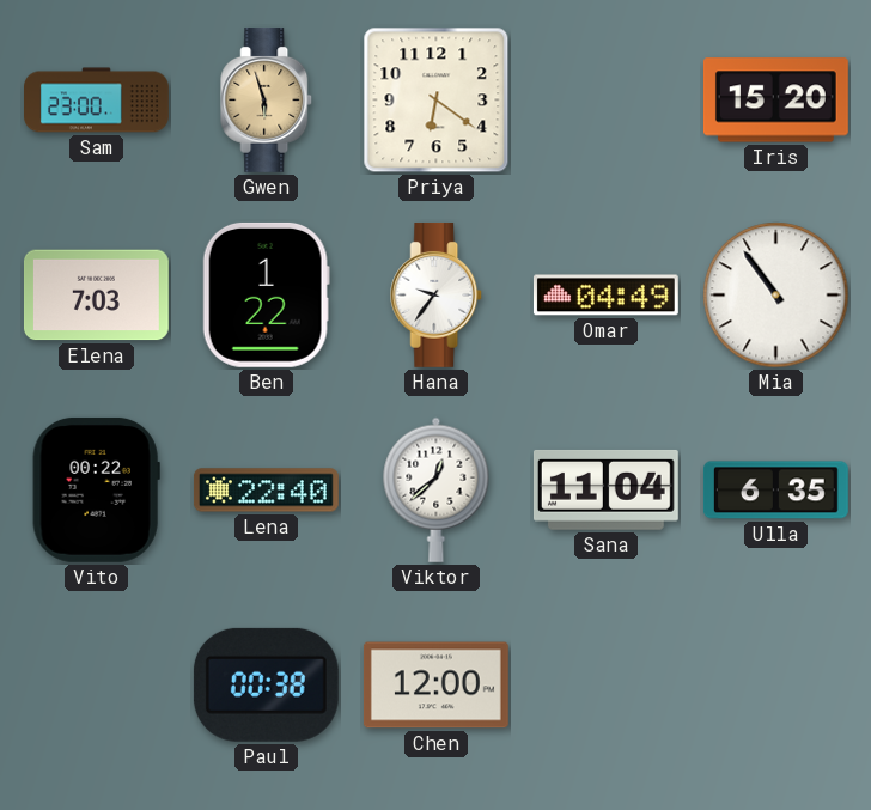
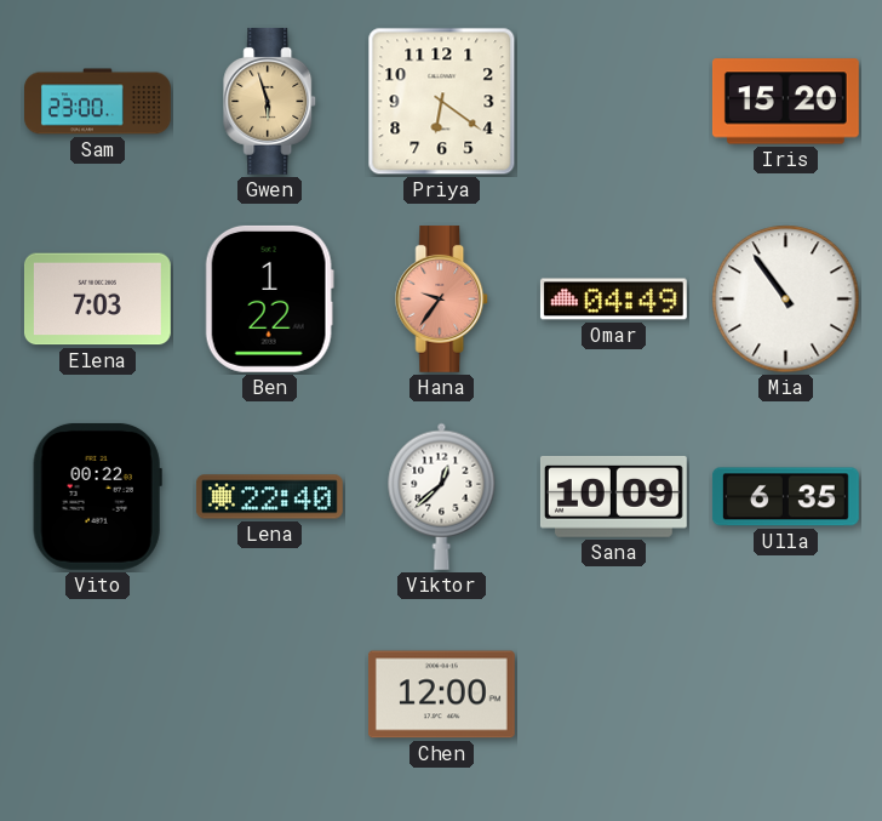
Hana dial: white -> salmon (442, 298)
Sana: 11:04 -> 10:09 (613, 496)
Paul: 00:38 -> none (266, 684)
